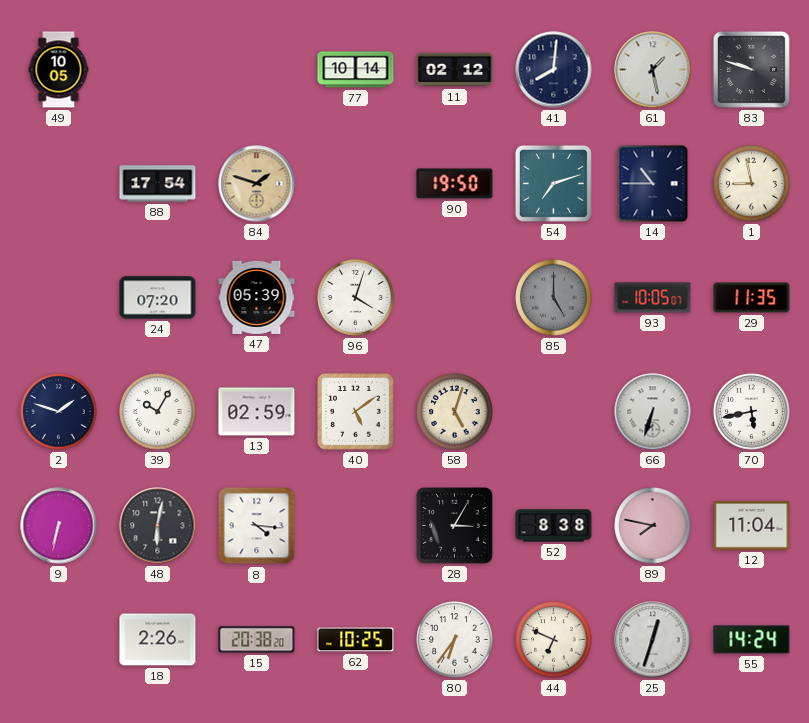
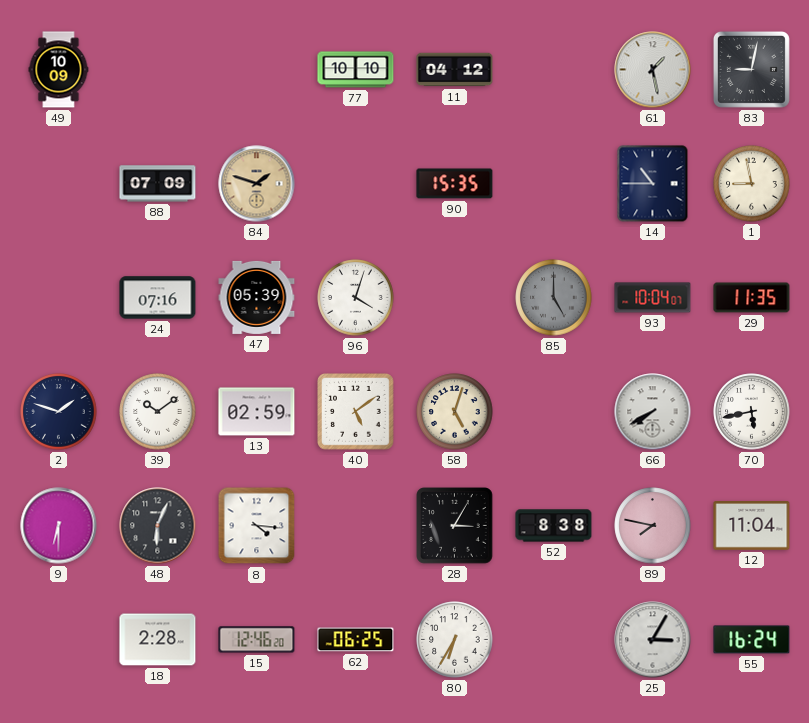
49: 10:05 -> 10:09 (59, 70)
77: 10:14 -> 10:10 (356, 70)
11: 02:12 -> 04:12 (455, 70)
41: 8:01 -> none (554, 70)
83: 9:48 -> 9:02 (751, 69)
88: 17:54 -> 07:09 (158, 184)
90: 19:50 -> 15:35 (455, 184)
54: 7:12 -> none (553, 183)
24: 07:20 -> 07:16 (158, 298)
93: 10:05 -> 10:04 (653, 298)
39: 10:05 -> 10:09 (158, 412)
66: 6:33 -> 7:40 (653, 412)
9: 6:32 -> 6:30 (59, 526)
48: 6:02 -> 6:04 (158, 526)
18: 2:26 -> 2:28 (158, 640)
15: 20:38 -> 12:46 (257, 640)
62: 10:25 -> 06:25 (356, 640)
80: 6:36 -> 6:35 (455, 640)
44: 6:49 -> none (554, 640)
25: 12:33 -> 3:05 (653, 640)
55: 14:24 -> 16:24 (752, 640)
